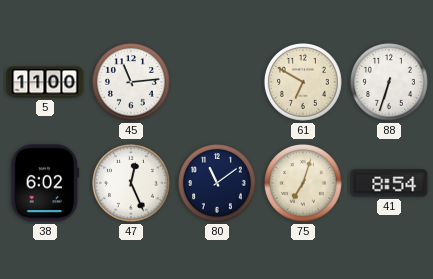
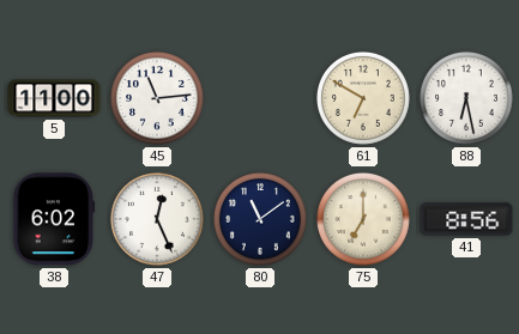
88: 6:33 -> 6:28 (466, 98)
75: 7:03 -> 7:00 (363, 219)
41: 8:54 -> 8:56 (466, 219)
